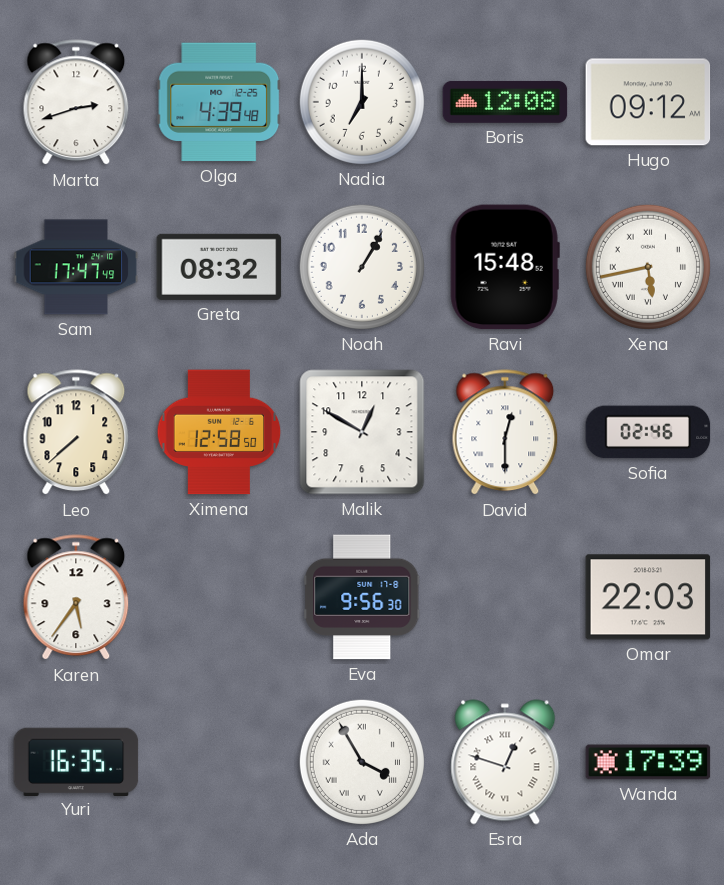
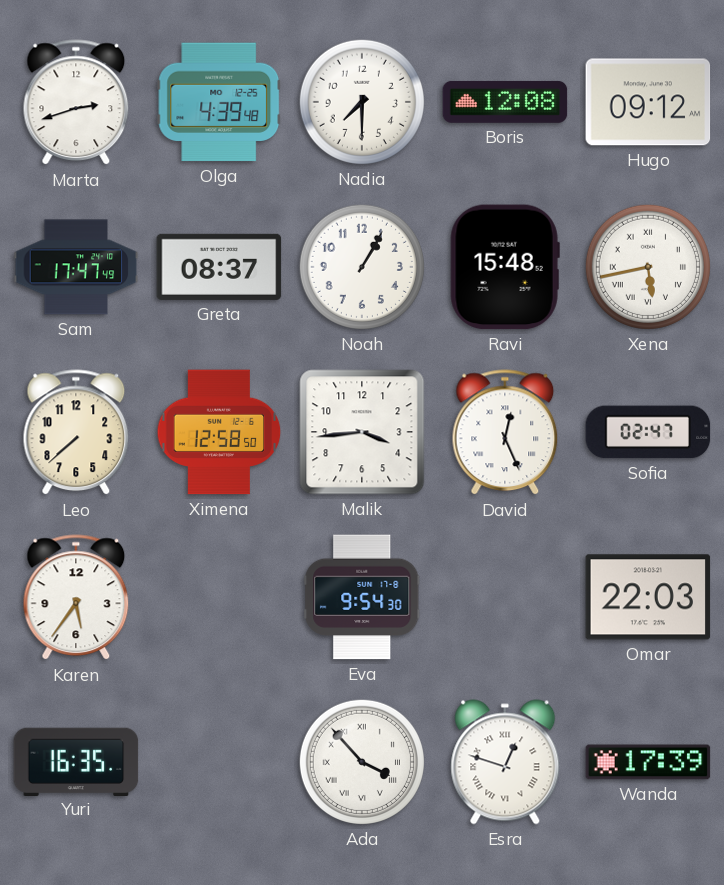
Nadia: 7:00 -> 7:30 (362, 102)
Greta: 08:32 -> 08:37 (219, 267)
Malik: 12:50 -> 3:44 (362, 432)
David: 12:30 -> 12:26 (505, 433)
Sofia: 02:46 -> 02:47 (648, 432)
Eva: 9:56 -> 9:54 (362, 597)
Ada: 3:55 -> 3:53 (362, 762)
